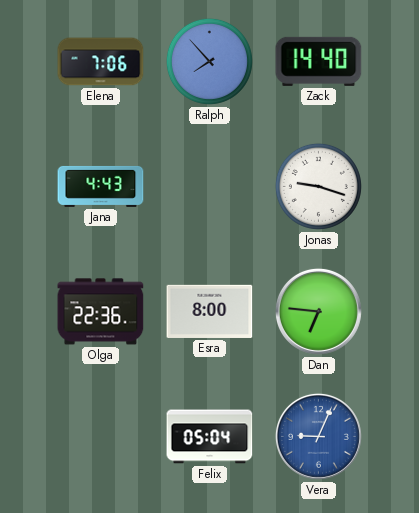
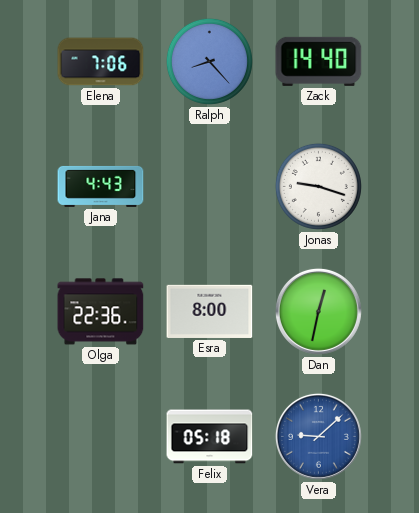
Ralph: 7:53 -> 8:23 (209, 61)
Dan: 6:46 -> 12:32 (318, 311)
Felix: 05:04 -> 05:18 (210, 437)
Vera: 9:04 -> 9:08 (318, 436)
